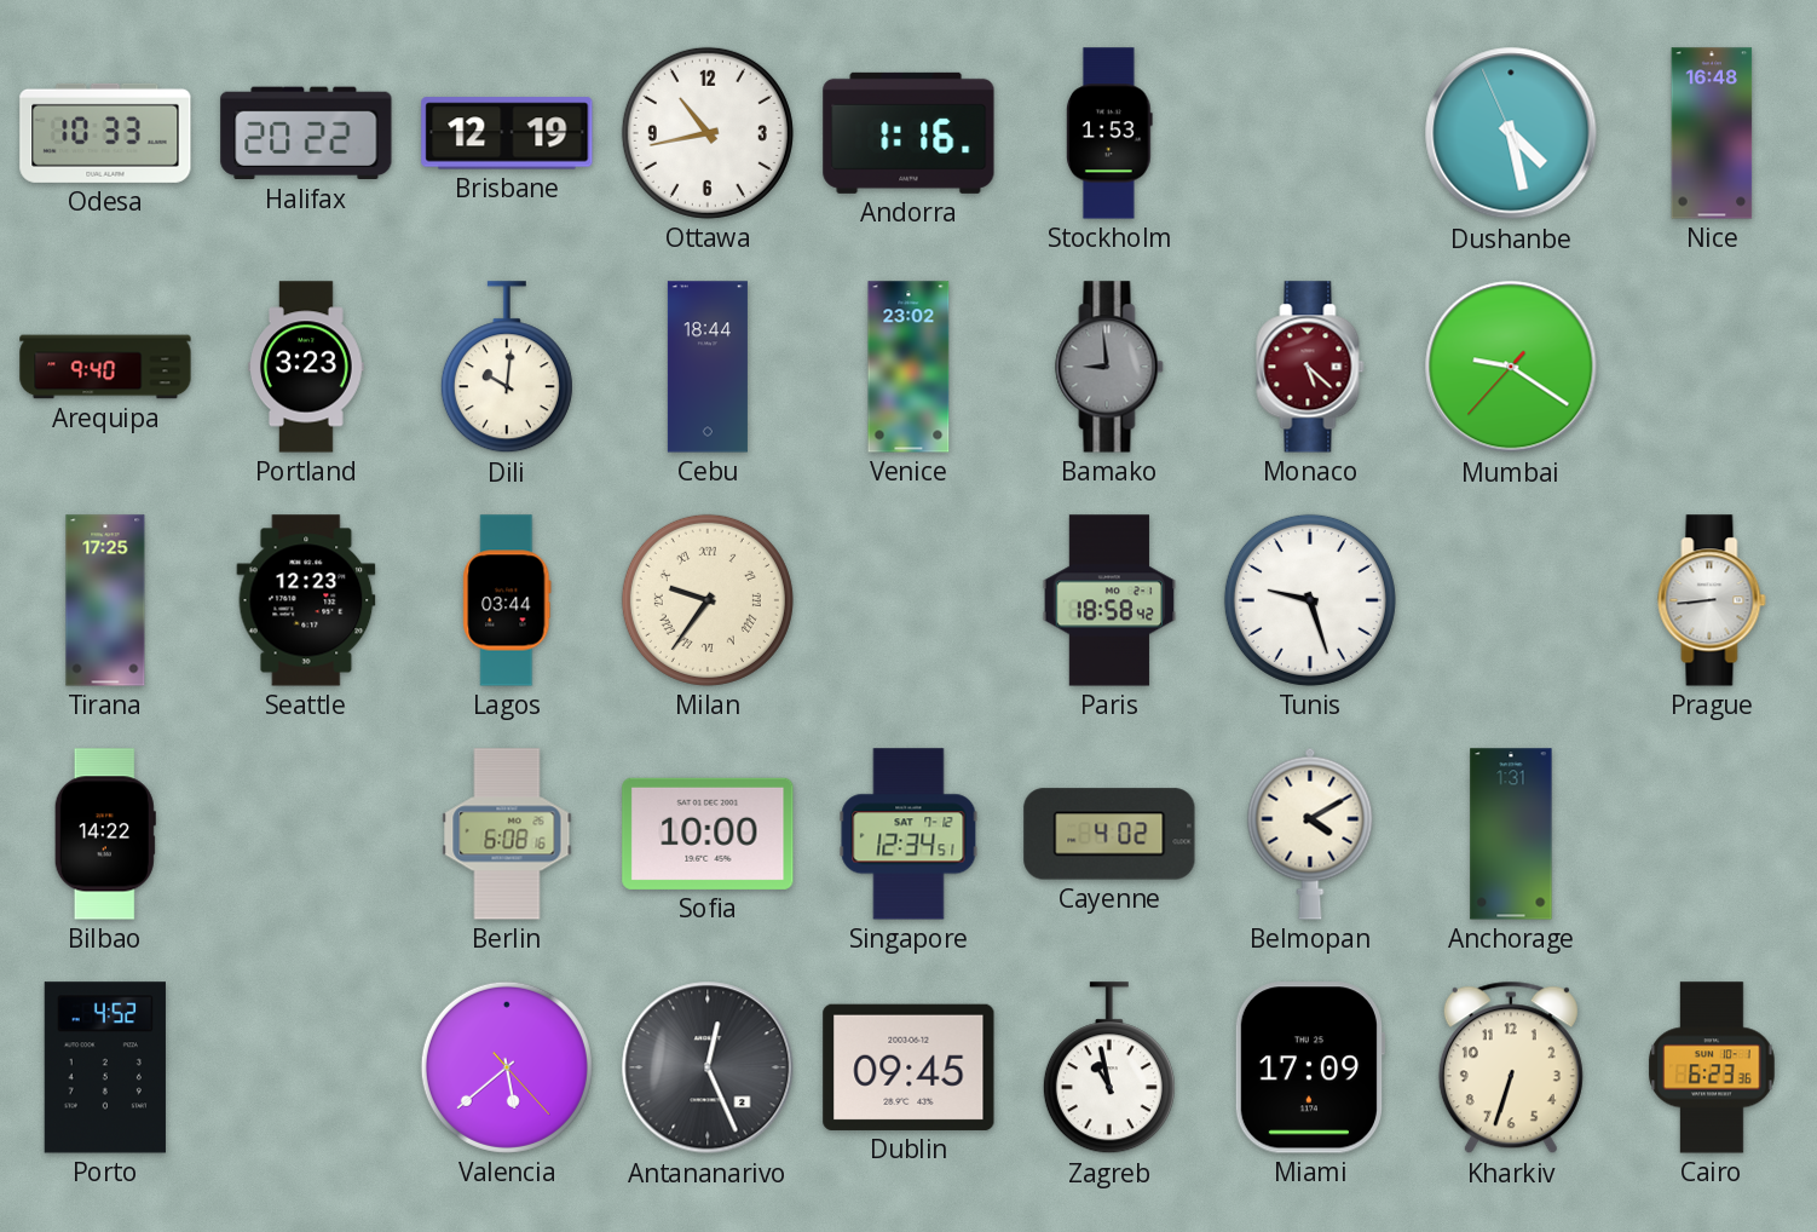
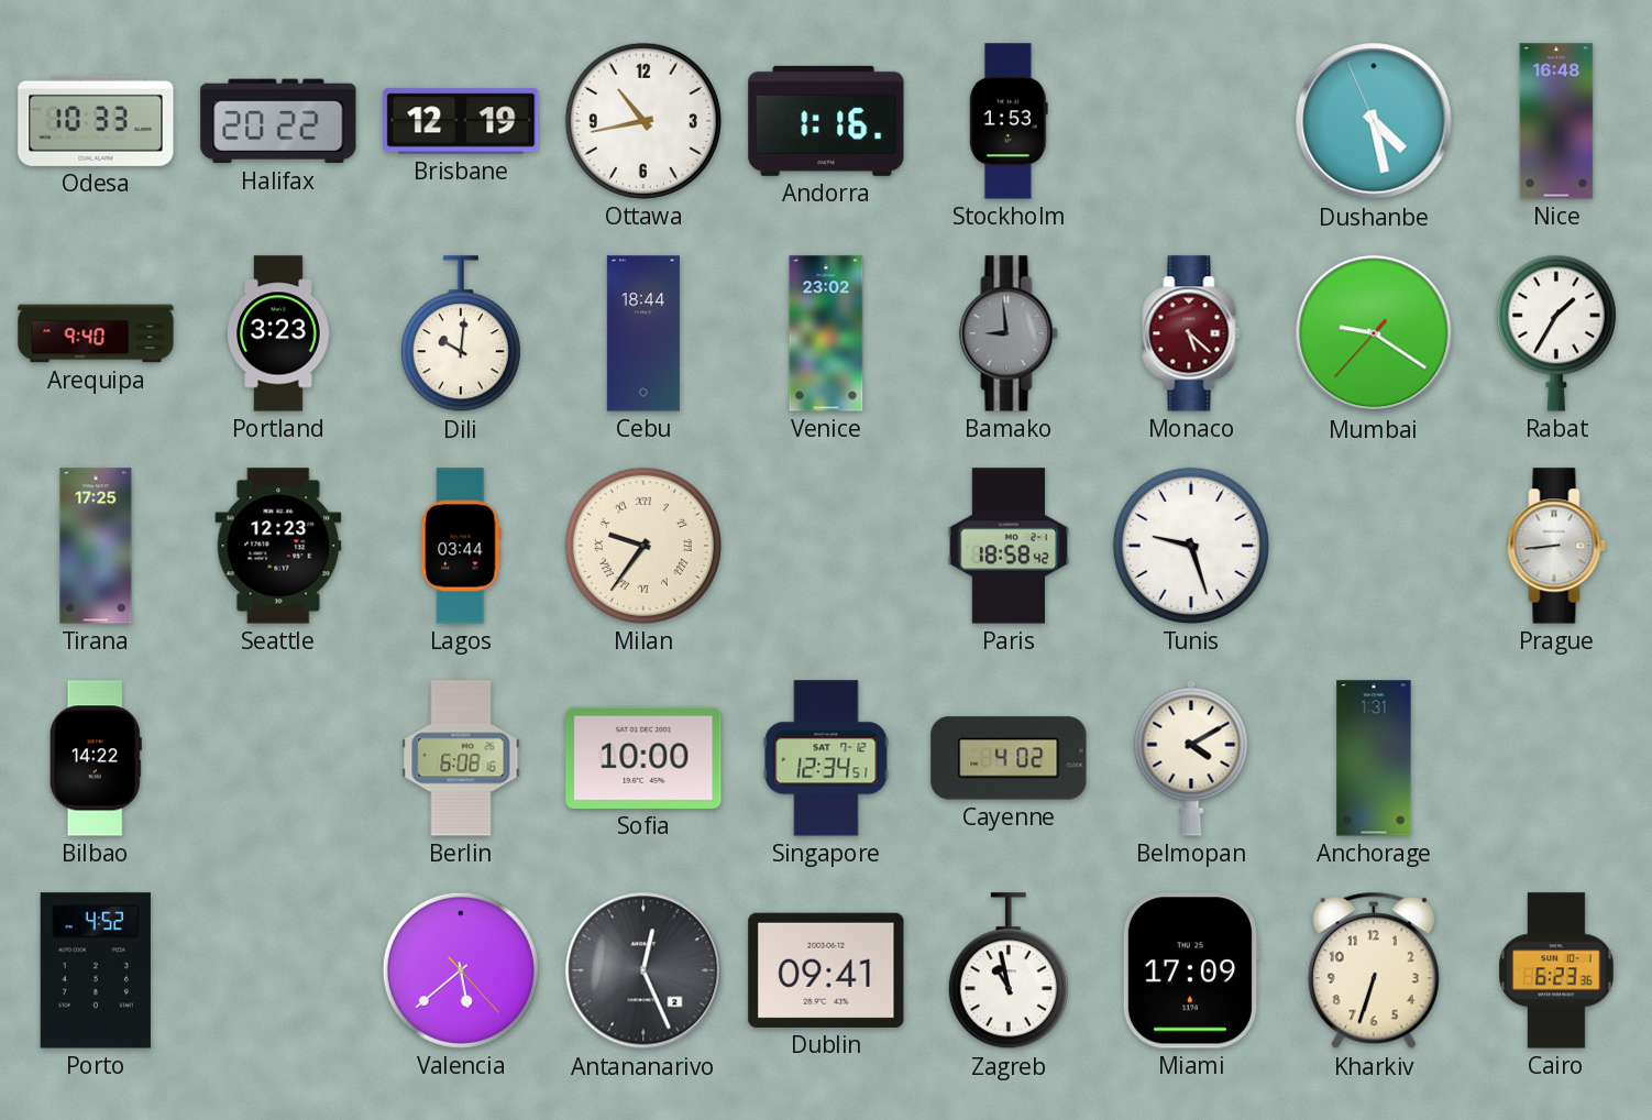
Rabat: none -> 1:35 (1556, 333)
Dublin: 09:45 -> 09:41 (826, 970)
